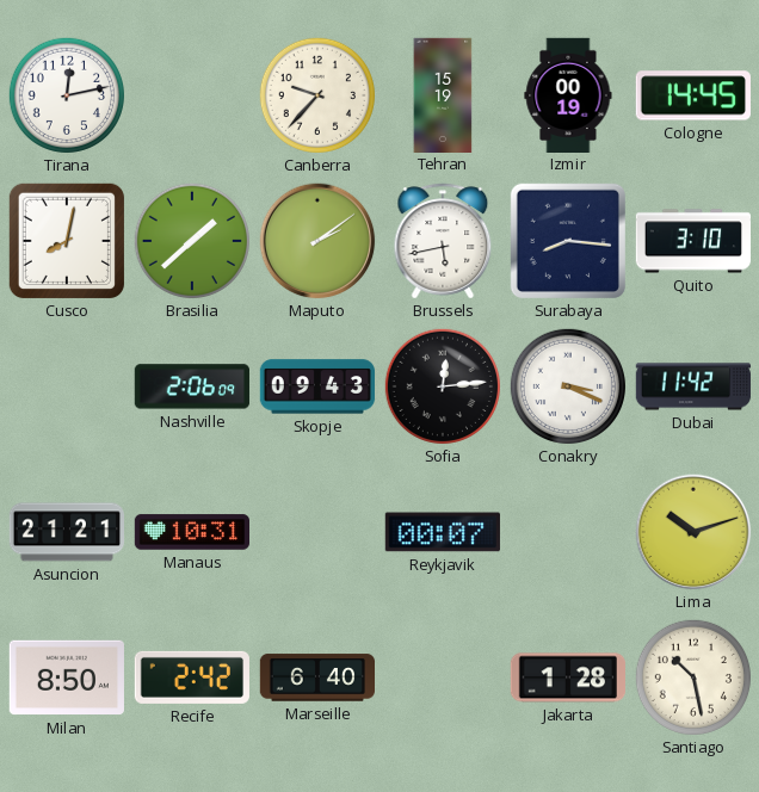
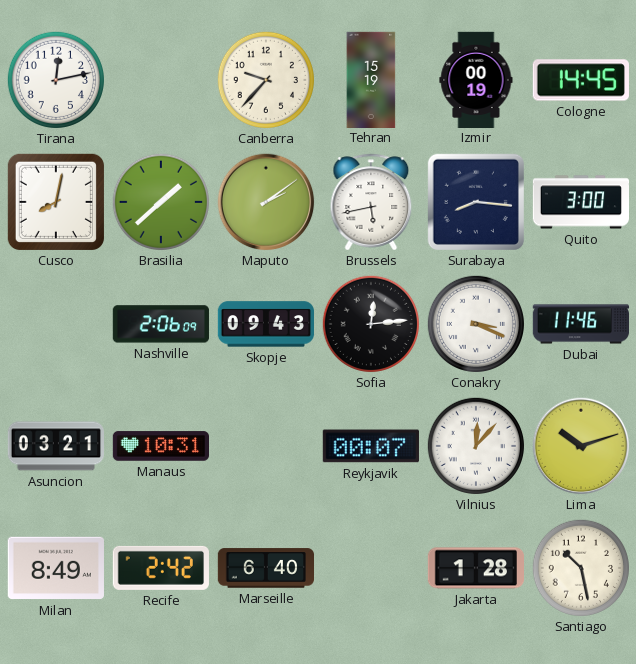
Quito: 3:10 -> 3:00 (580, 202)
Dubai: 11:42 -> 11:46 (581, 324)
Asuncion: 21:21 -> 03:21 (55, 446)
Vilnius: none -> 12:07 (476, 446)
Milan: 8:50 -> 8:49 (56, 568)
